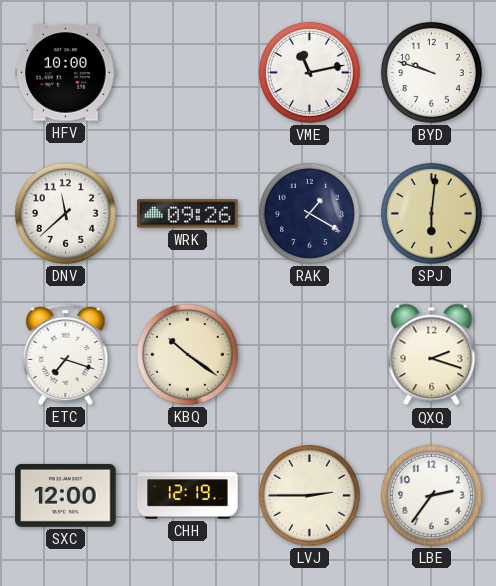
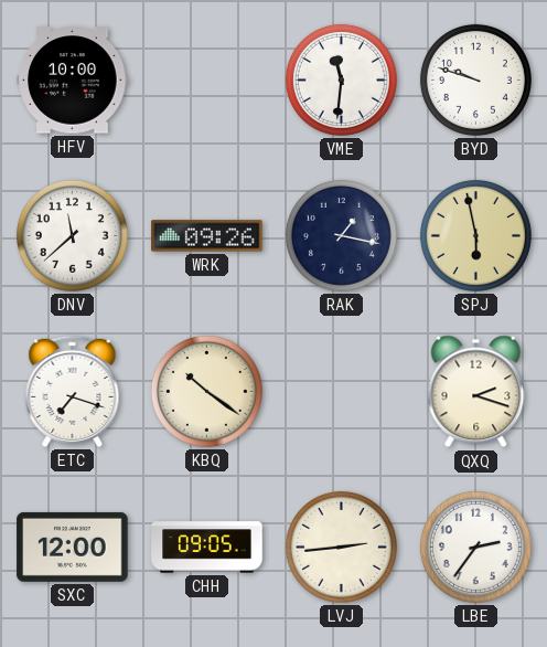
VME: 11:13 -> 11:31 (341, 79)
RAK: 1:20 -> 1:17 (341, 235)
SPJ: 6:01 -> 5:58 (475, 235)
CHH: 12:19 -> 09:05 (207, 548)
LVJ: 2:45 -> 2:44 (341, 547)
